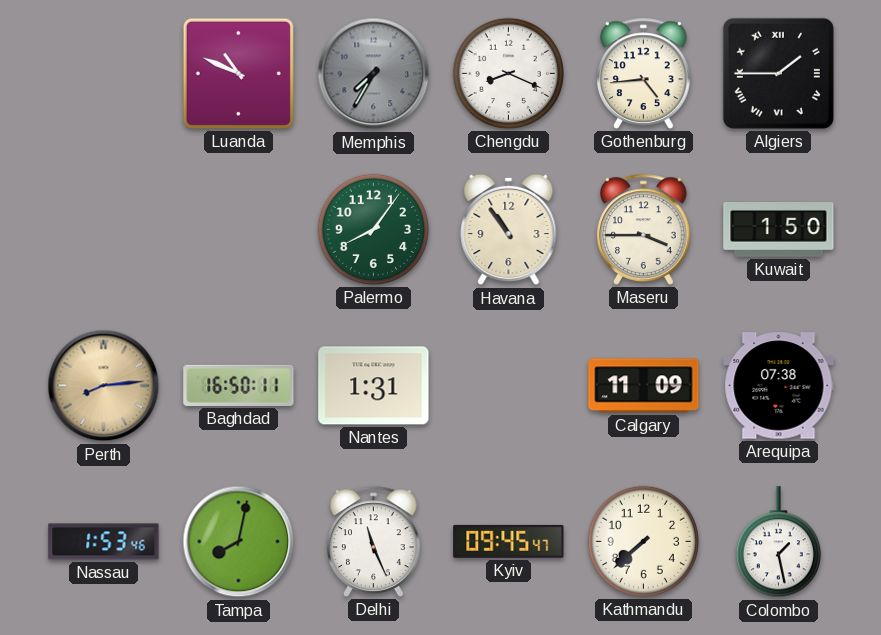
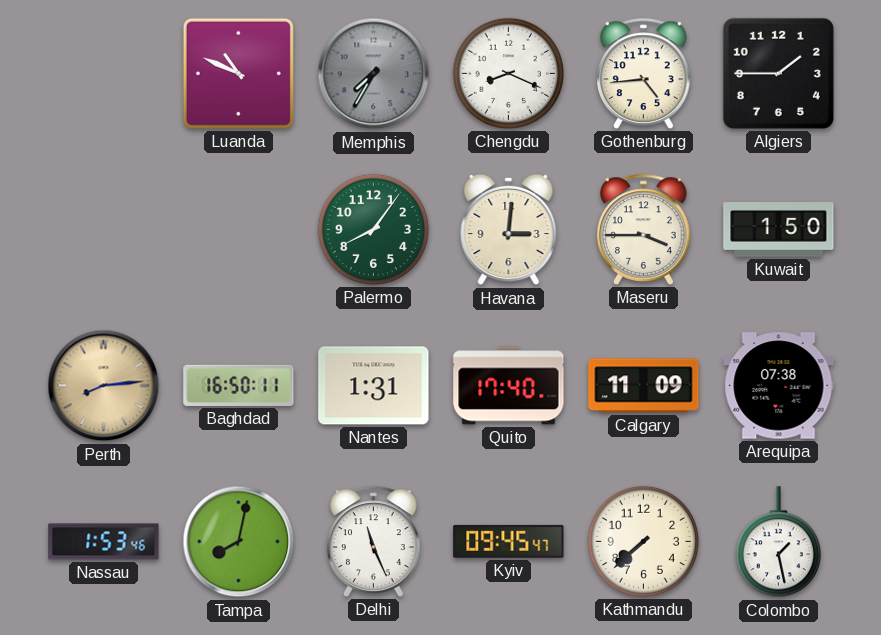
Algiers numerals: Roman -> Arabic (778, 73)
Havana: 10:54 -> 3:01 (509, 230)
Quito: none -> 17:40 (509, 386)
